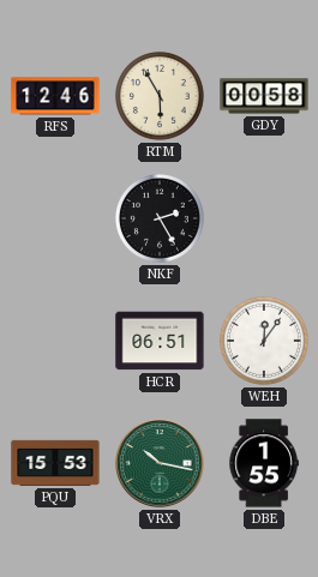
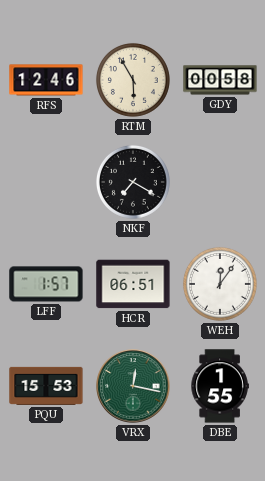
NKF: 2:25 -> 7:20 (133, 182)
LFF: none -> 1:57 (46, 284)
VRX: 10:17 -> 12:17 (133, 386)
